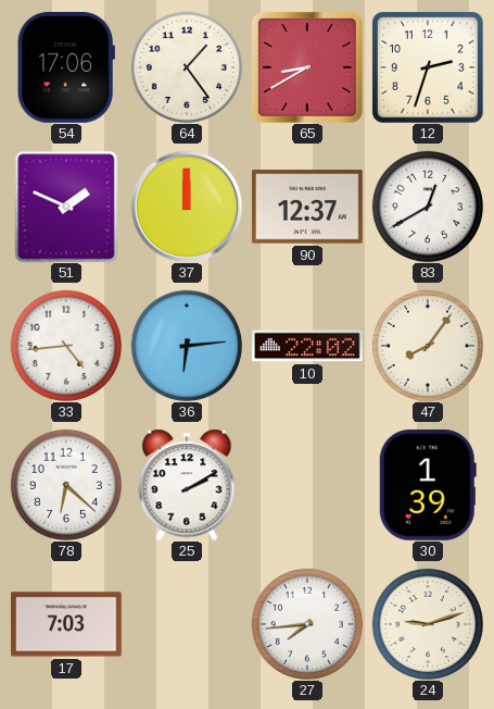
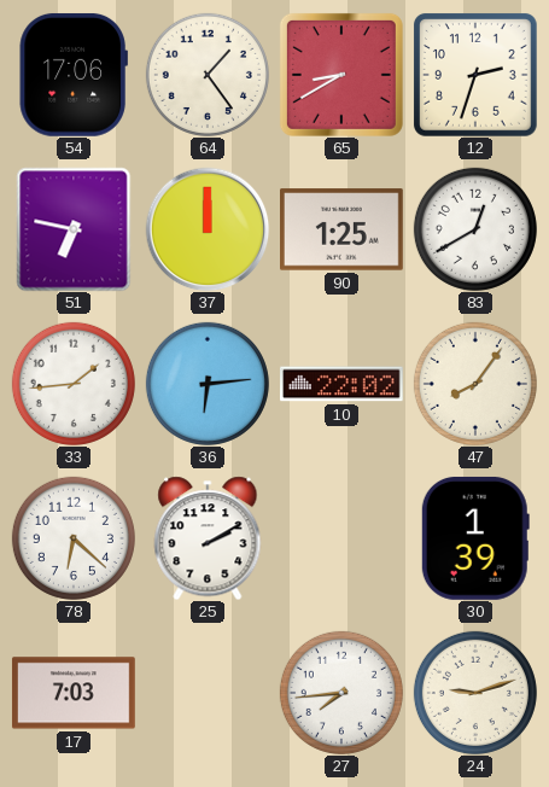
51: 1:49 -> 6:47 (74, 229)
90: 12:37 -> 1:25 (343, 229)
33: 4:44 -> 1:44 (74, 384)
